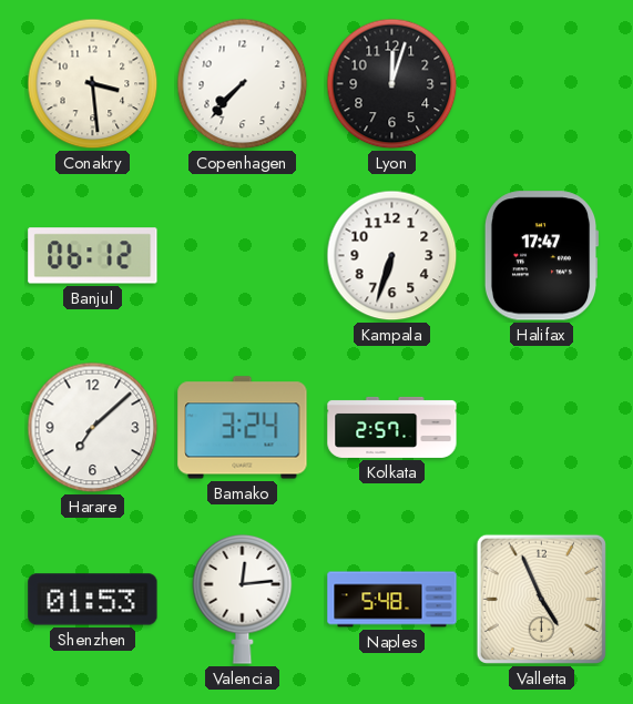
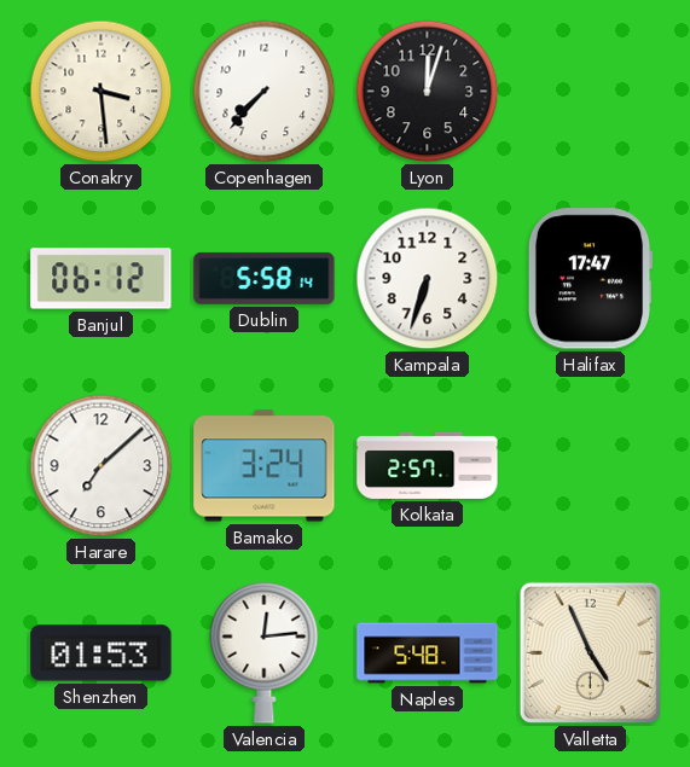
Dublin: none -> 5:58 (265, 278)
